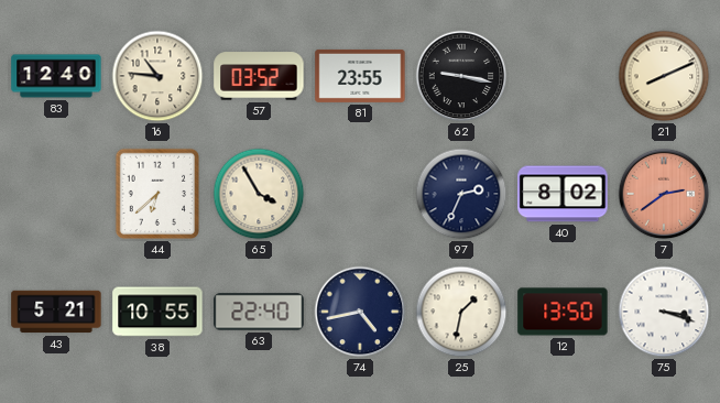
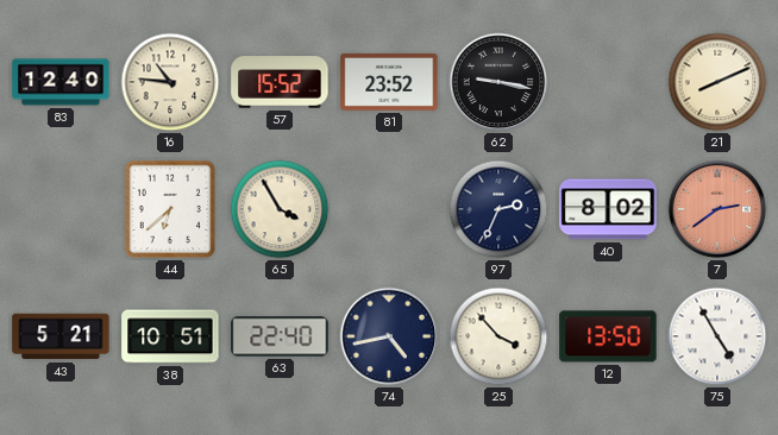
57: 03:52 -> 15:52 (280, 82)
81: 23:55 -> 23:52 (389, 82)
38: 10:55 -> 10:51 (170, 336)
25: 1:32 -> 3:53 (498, 336)
75: 3:18 -> 4:55 (717, 336)
